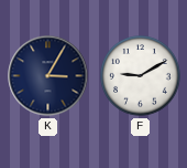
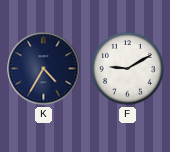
K: 3:05 -> 4:35 (44, 69)
